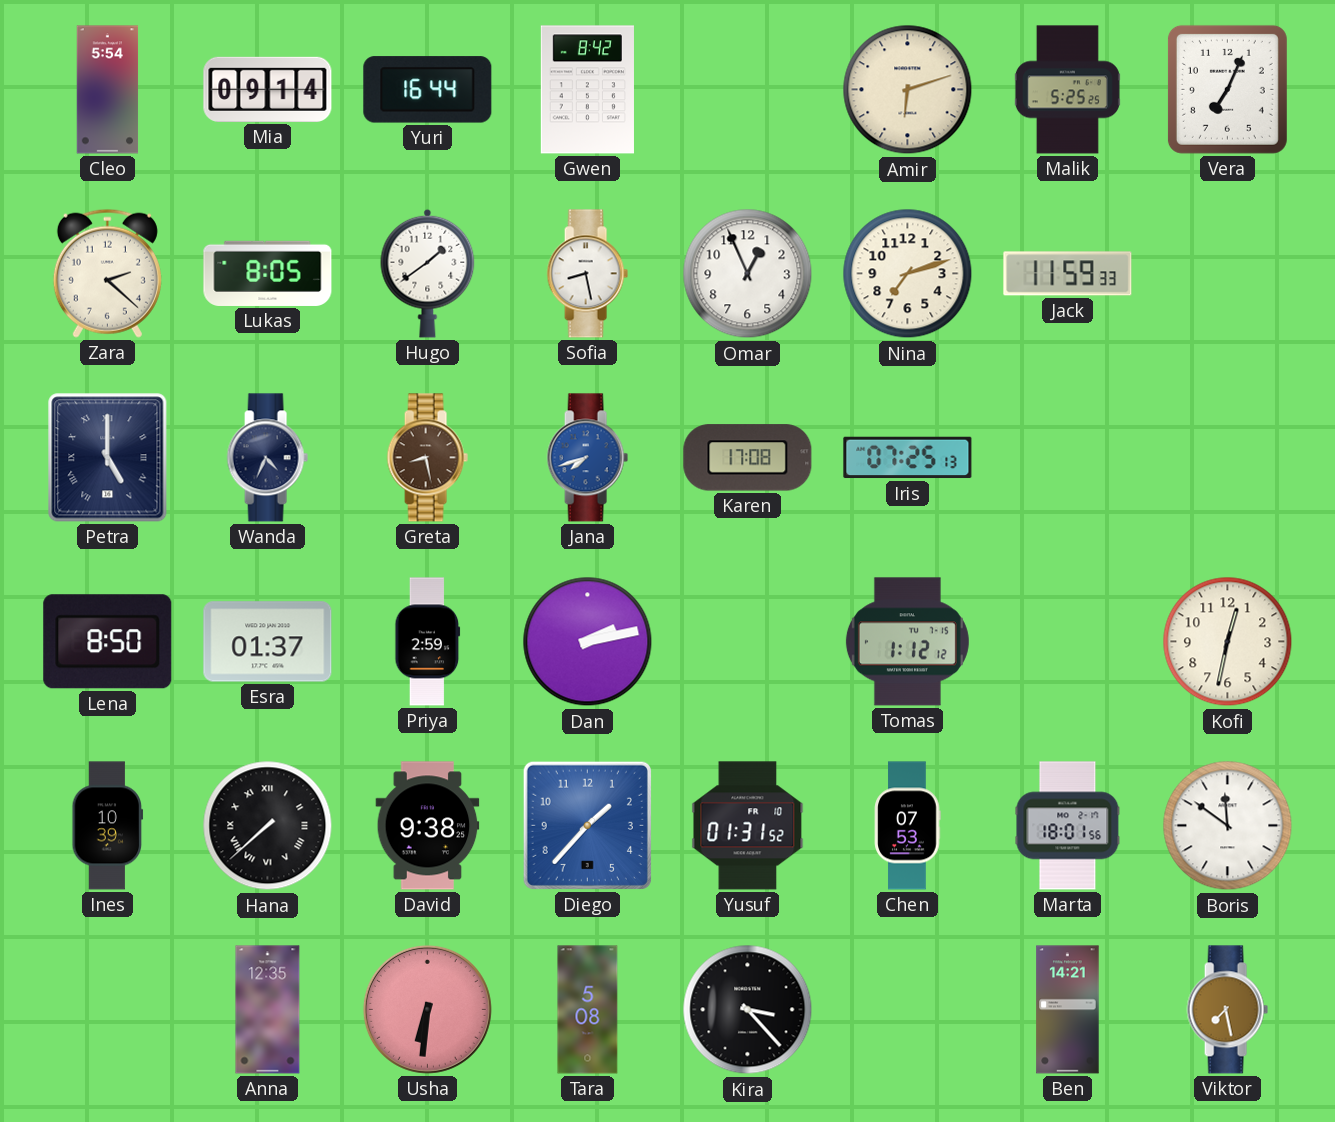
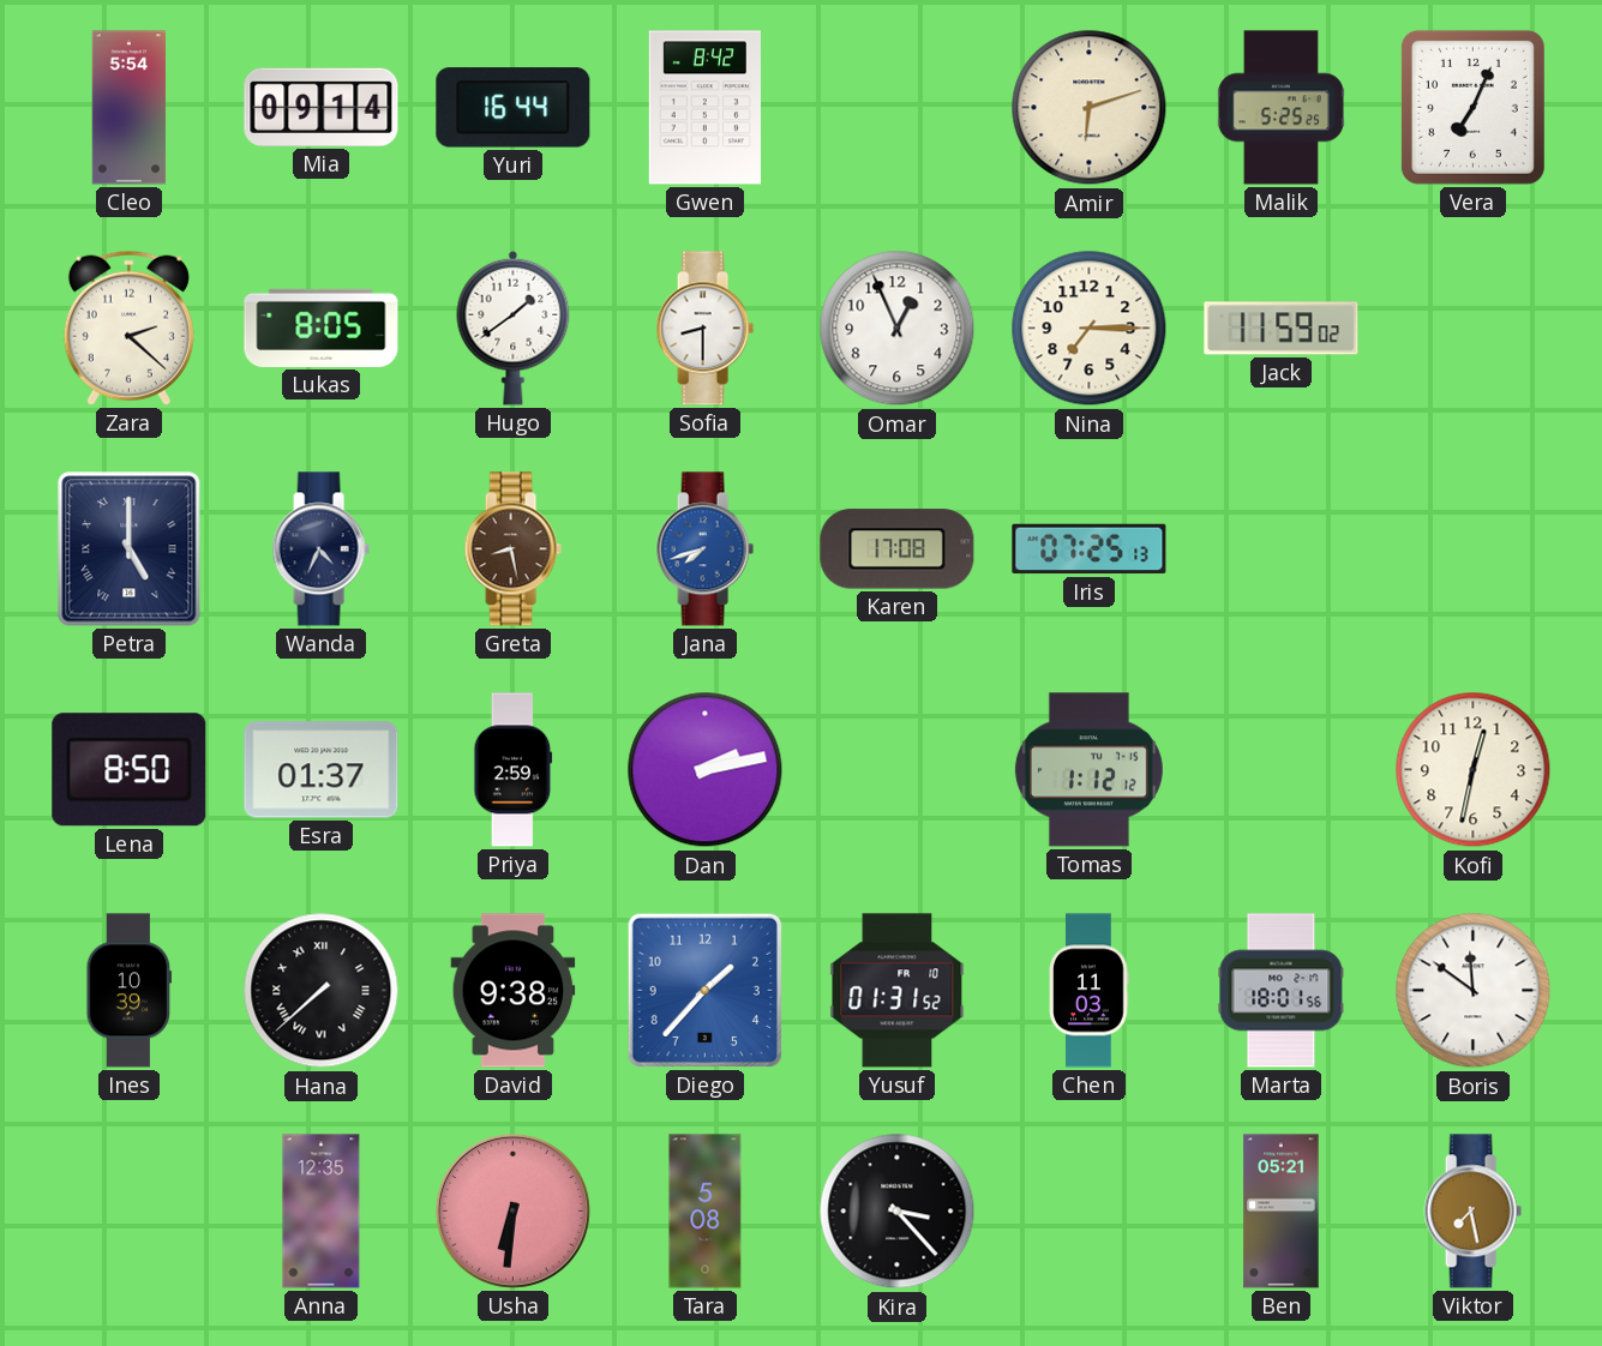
Sofia: 8:28 -> 8:30 (704, 329)
Nina: 7:12 -> 7:15 (1090, 329)
Jack: 11:59:33 -> 11:59:02 (1282, 329)
Chen: 07:53 -> 11:03 (1090, 991)
Ben: 14:21 -> 05:21 (1282, 1212)
